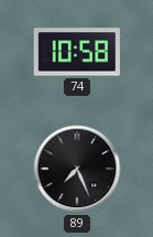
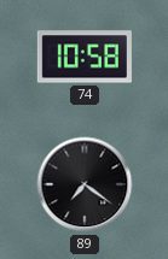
89: 7:26 -> 7:21 (85, 184)
